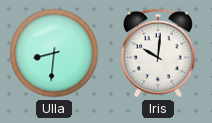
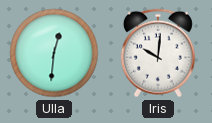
Ulla: 8:31 -> 12:31 (54, 53)
